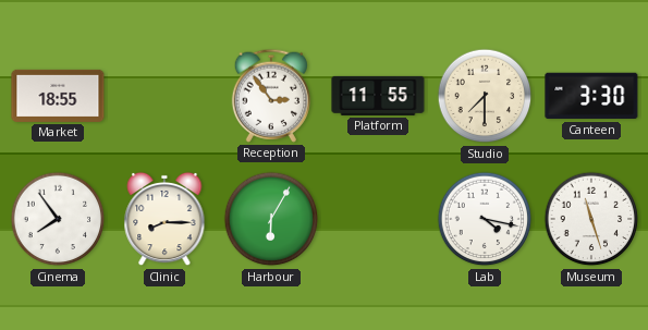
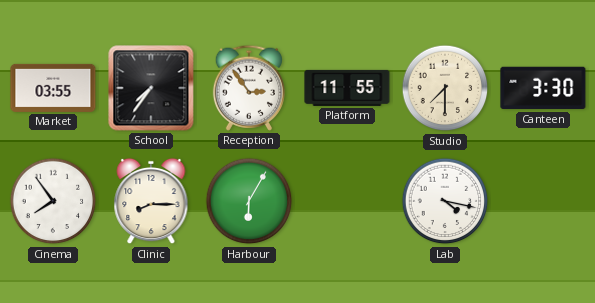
Market: 18:55 -> 03:55 (53, 88)
School: none -> 7:36 (151, 88)
Museum: 11:27 -> none (591, 219)
